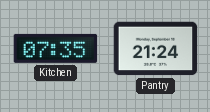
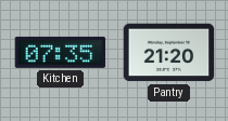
Pantry: 21:24 -> 21:20 (169, 53)
